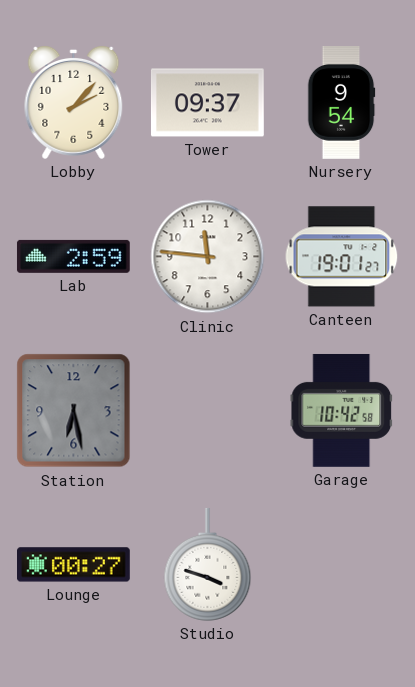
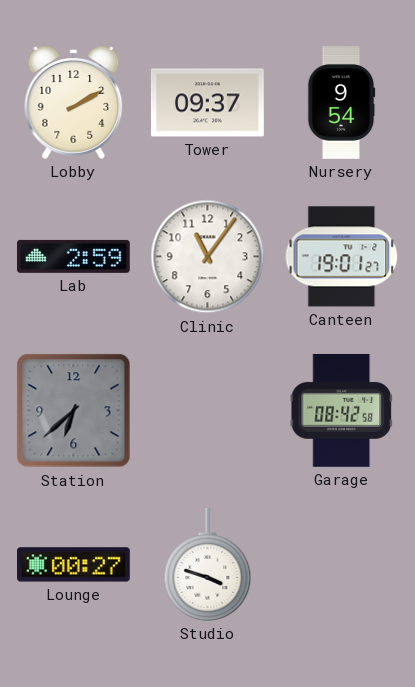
Lobby: 2:07 -> 2:10 (74, 103)
Clinic: 11:46 -> 11:06 (208, 257)
Station: 6:28 -> 6:38 (74, 411)
Garage: 10:42 -> 08:42 (342, 410)
